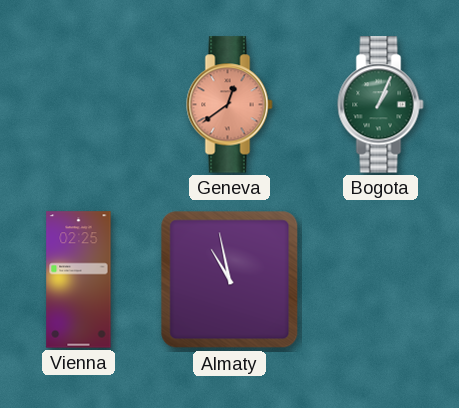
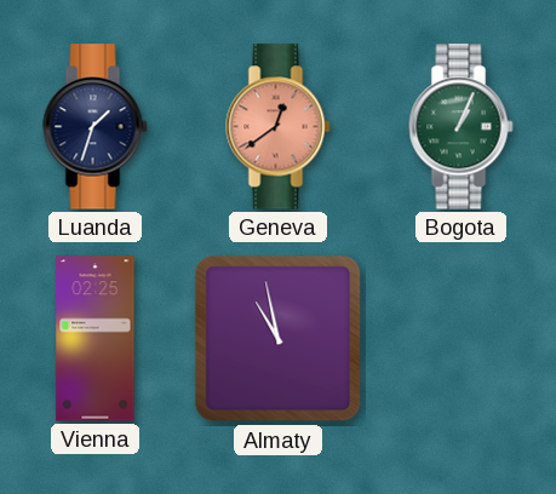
Luanda: none -> 1:33 (96, 127)
